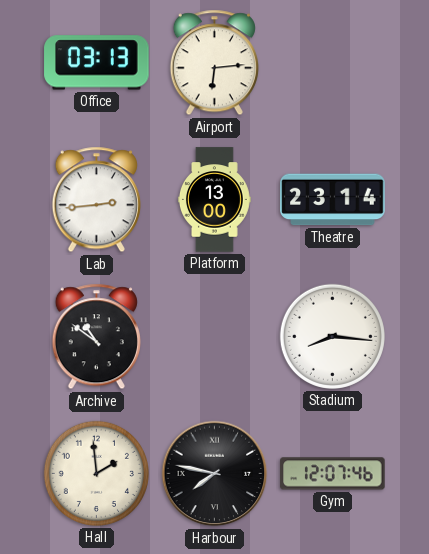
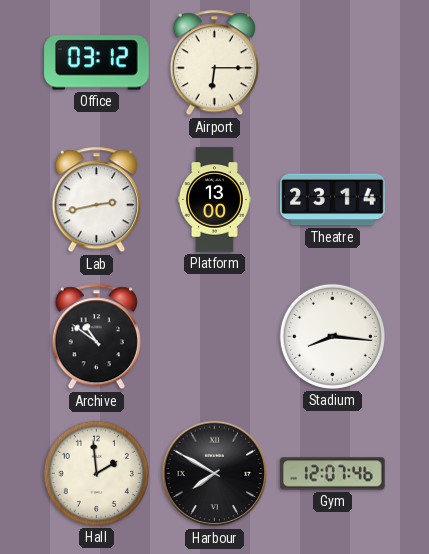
Office: 03:13 -> 03:12 (97, 63)
Airport: 6:14 -> 6:15 (214, 63)
Lab: 2:44 -> 2:43 (96, 200)
Harbour: 7:47 -> 7:50 (215, 474)
